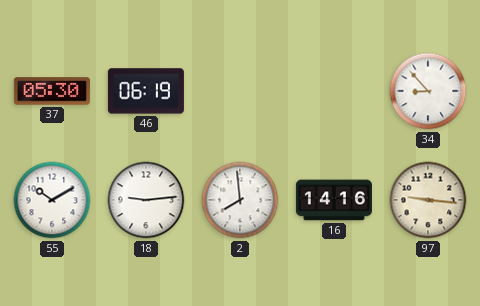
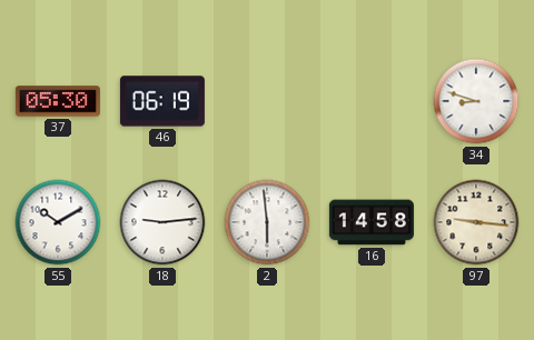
34: 8:53 -> 8:48 (476, 101)
2: 7:59 -> 5:59 (267, 222)
16: 14:16 -> 14:58 (372, 222)
